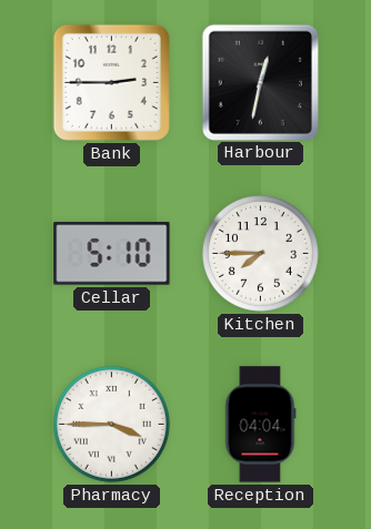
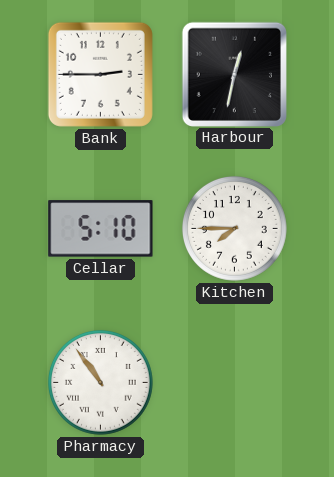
Pharmacy: 3:45 -> 10:54 (100, 382)
Reception: 04:04 -> none (261, 425)
